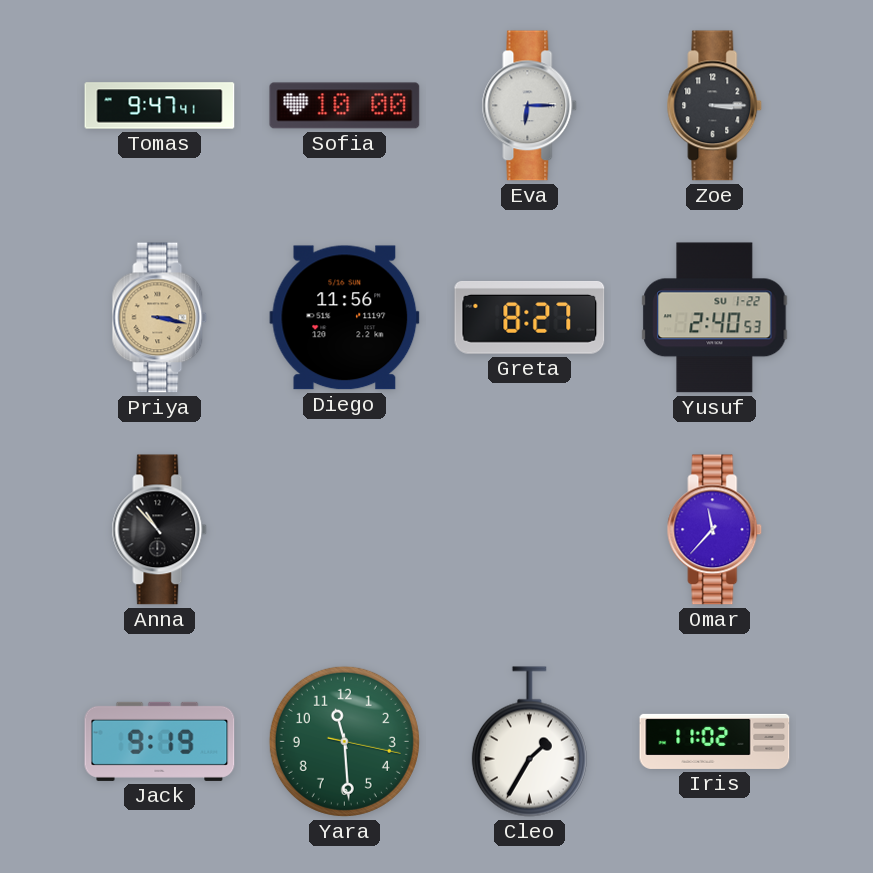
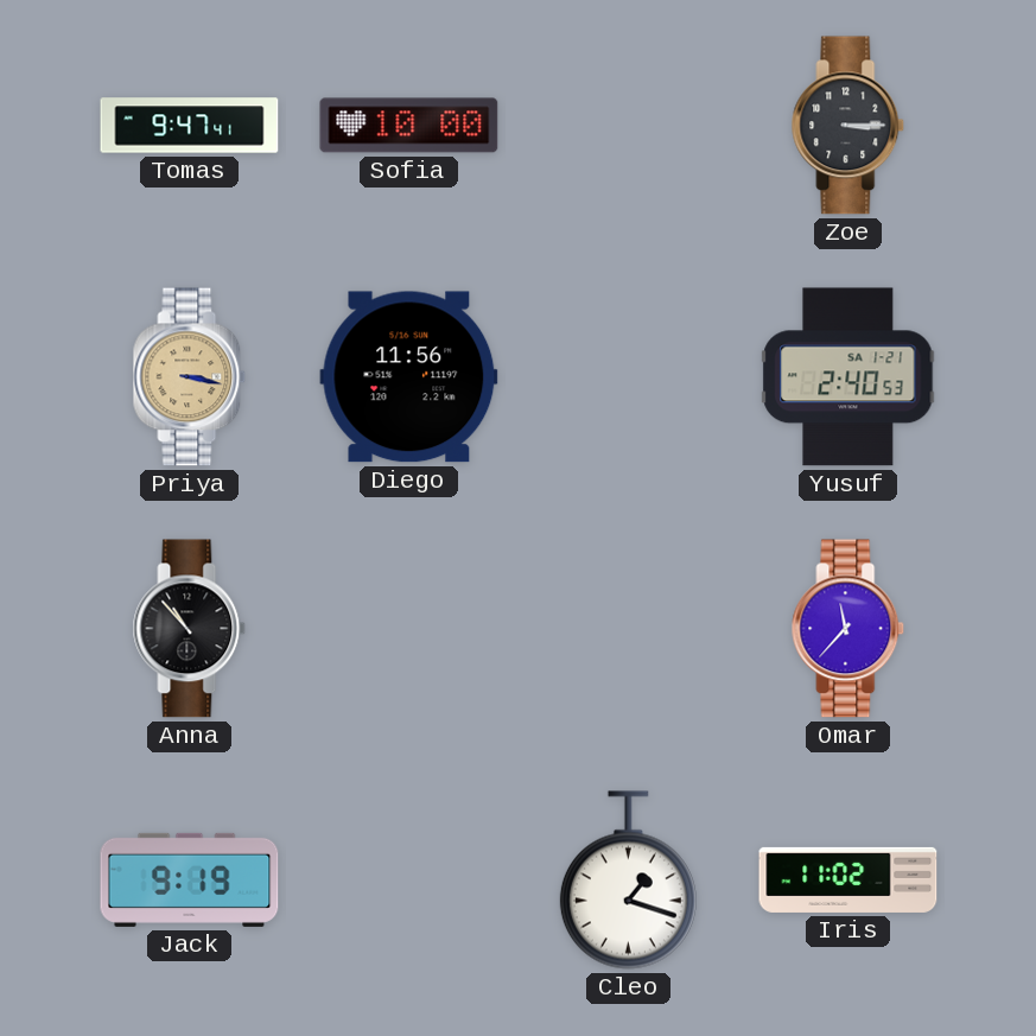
Eva: 6:15 -> none (530, 106)
Greta: 8:27 -> none (530, 317)
Yusuf date: SU 1-22 -> SA 1-21 (848, 377)
Yara: 11:29 -> none (344, 741)
Cleo: 1:35 -> 1:18 (628, 881)
